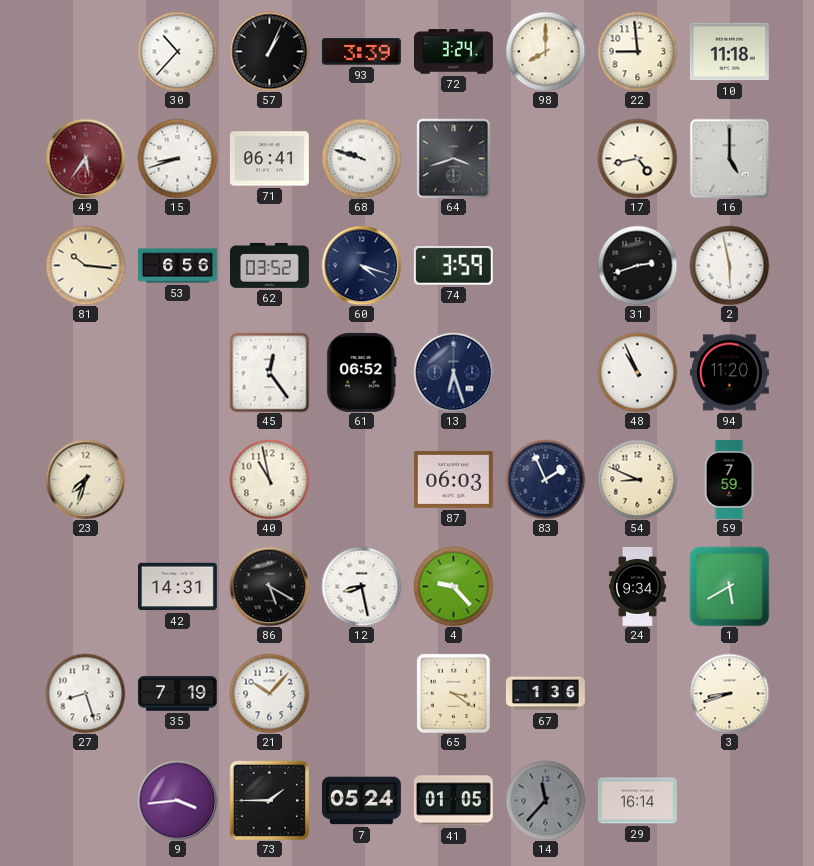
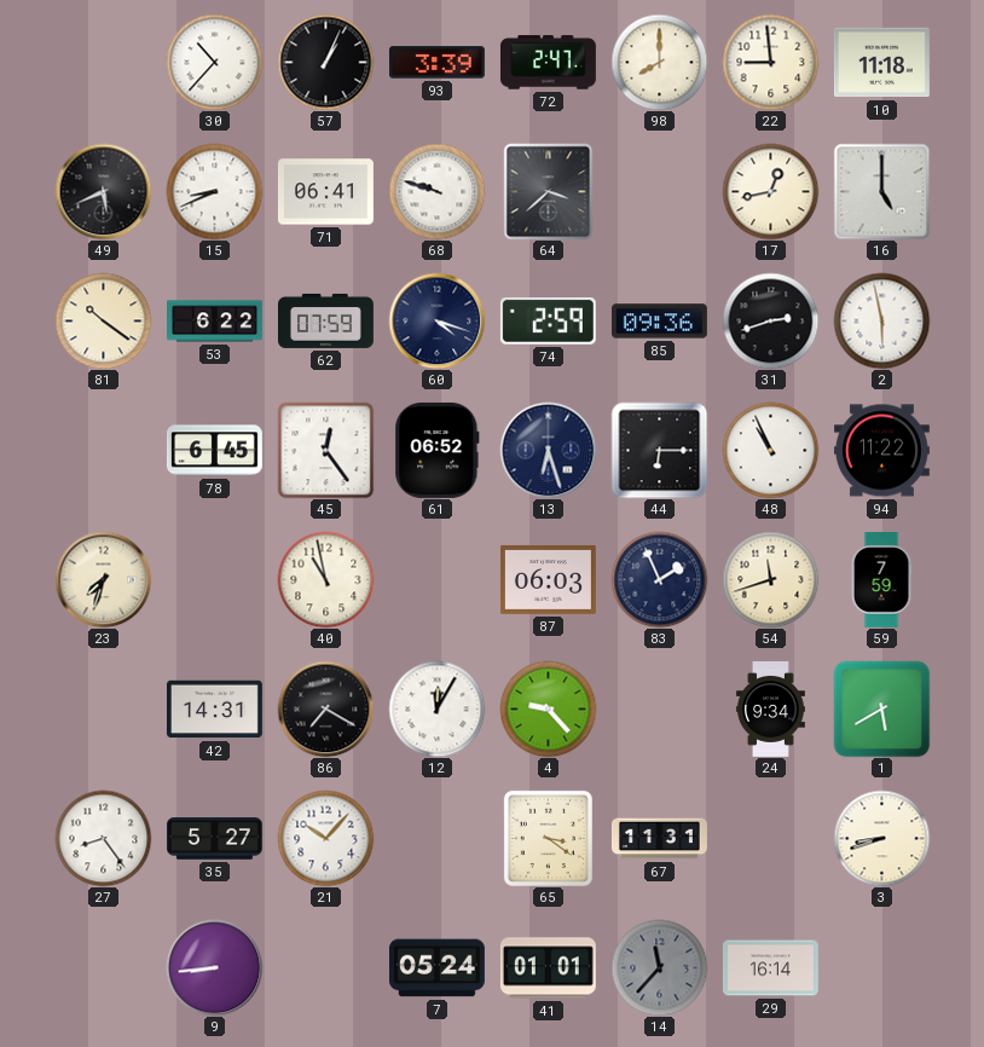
72: 3:24 -> 2:47 (548, 63)
49: 5:36 -> 5:41 (103, 191)
49 dial: burgundy -> black (103, 191)
15: 8:42 -> 8:41 (214, 191)
64: 3:42 -> 3:38 (549, 191)
17: 4:43 -> 12:43 (770, 191)
81: 10:16 -> 10:21 (103, 320)
53: 6:56 -> 6:22 (215, 322)
62: 03:52 -> 07:59 (325, 320)
74: 3:59 -> 2:59 (548, 322)
85: none -> 09:36 (659, 322)
78: none -> 6:45 (214, 451)
44: none -> 6:15 (659, 450)
94: 11:20 -> 11:22 (881, 451)
54: 8:49 -> 11:42 (770, 579)
86: 5:20 -> 7:20 (325, 708)
12: 8:28 -> 12:05 (436, 708)
27: 8:27 -> 8:24 (103, 838)
35: 7:19 -> 5:27 (215, 839)
67: 1:36 -> 11:31 (659, 839)
9: 3:44 -> 8:44 (214, 967)
73: 1:45 -> none (269, 800)
41: 01:05 -> 01:01 (548, 968)
